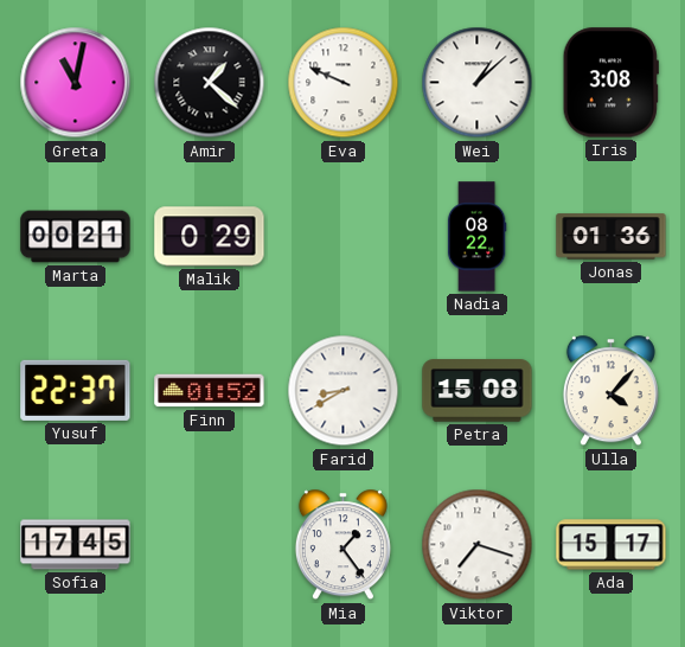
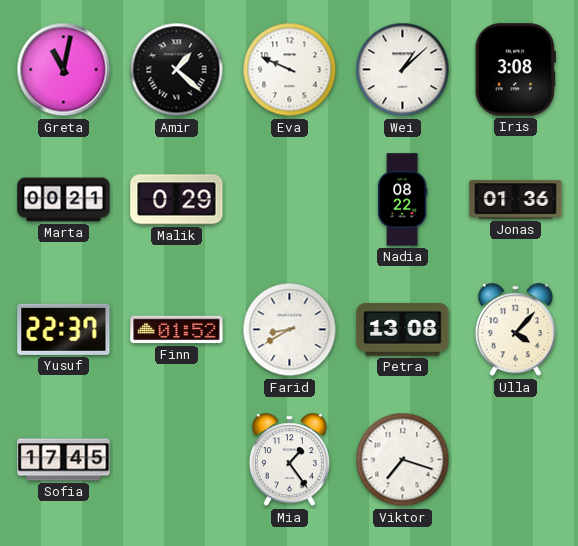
Petra: 15:08 -> 13:08 (403, 330)
Ada: 15:17 -> none (612, 545)
